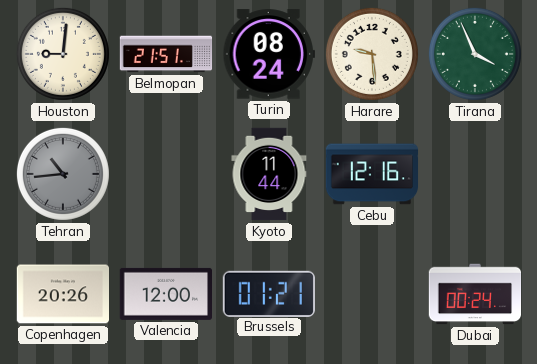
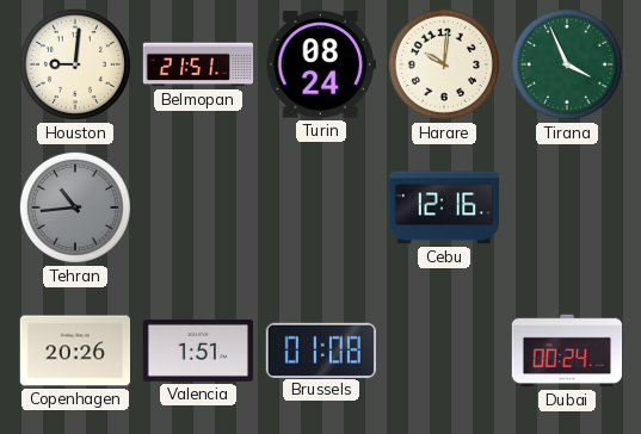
Harare: 9:29 -> 10:01 (444, 64)
Kyoto: 11:44 -> none (269, 174)
Valencia: 12:00 -> 1:51 (198, 351)
Brussels: 01:21 -> 01:08 (320, 349)
